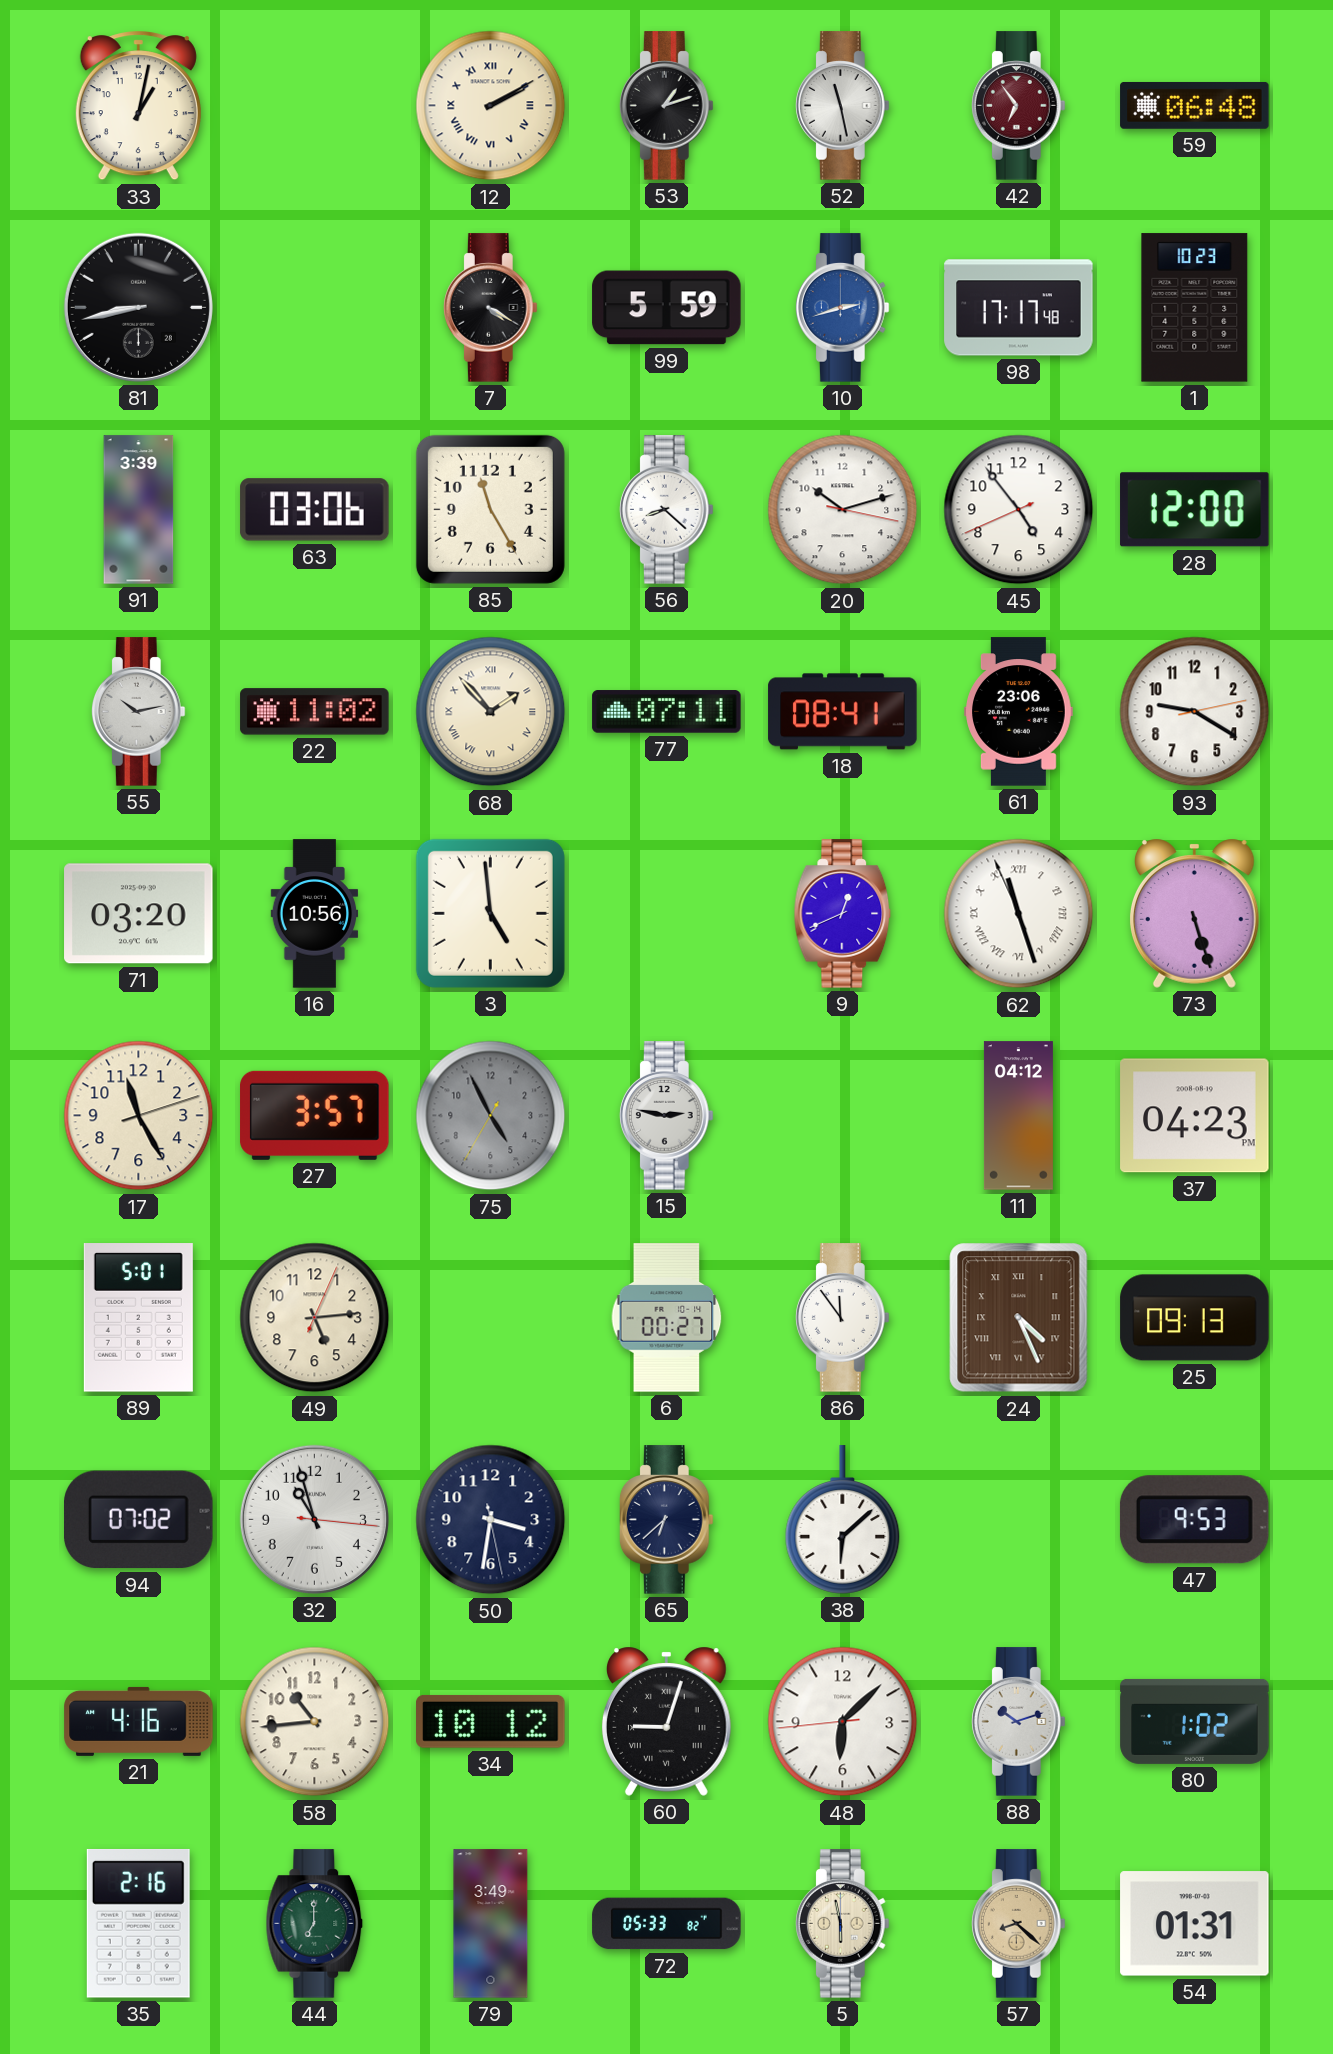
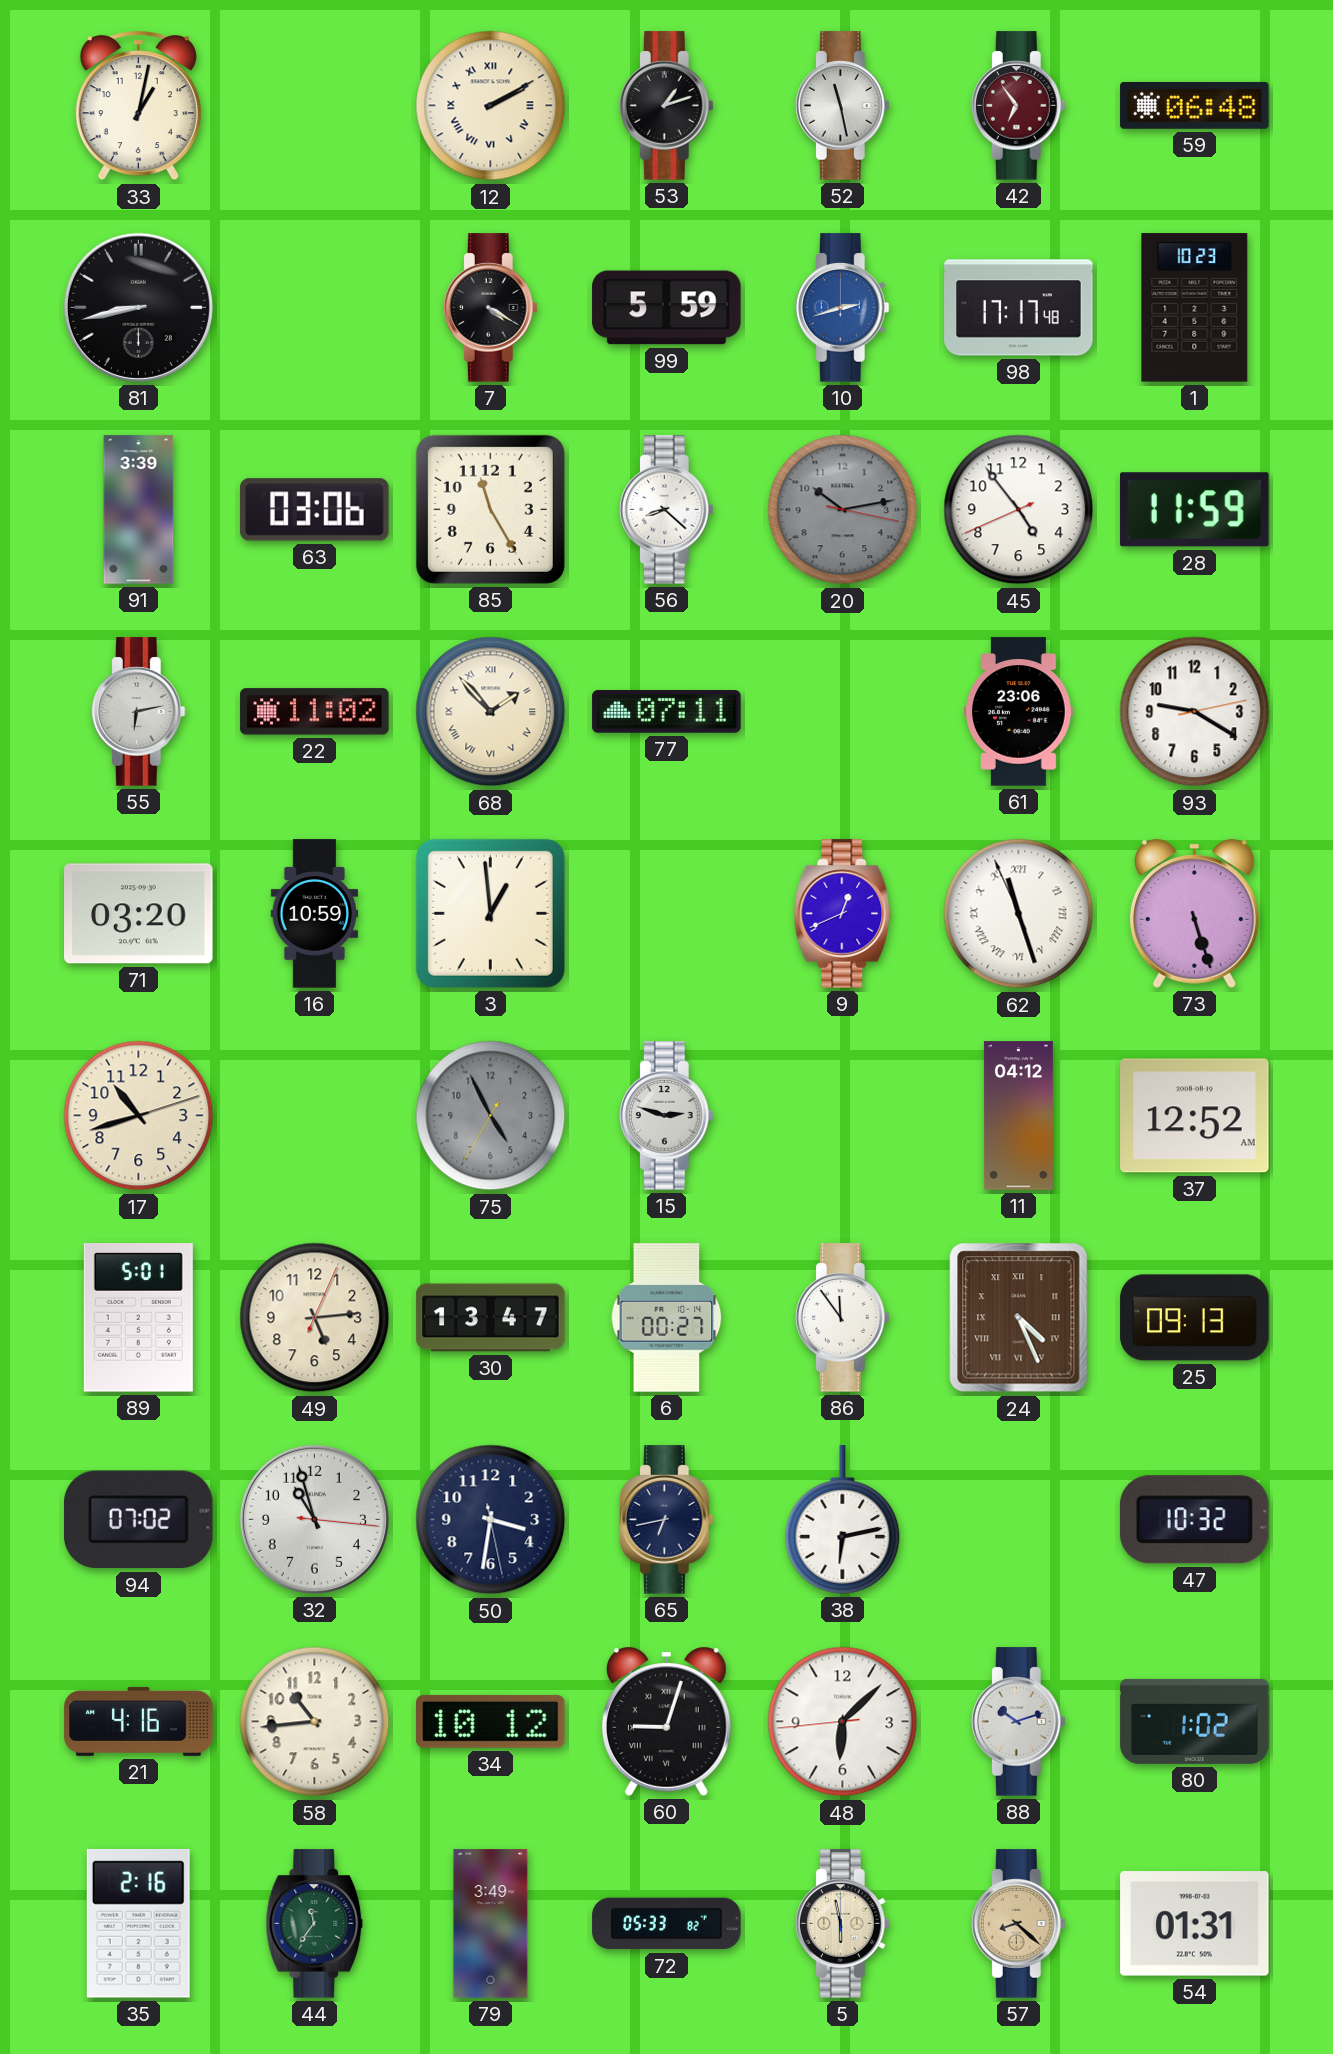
20: 10:12 -> 10:13 (843, 510)
20 dial: white -> grey (843, 510)
28: 12:00 -> 11:59 (1195, 510)
55: 10:13 -> 6:13 (138, 712)
18: 08:41 -> none (843, 712)
16: 10:56 -> 10:59 (315, 914)
3: 4:59 -> 12:59 (490, 913)
17: 11:25 -> 10:42 (139, 1116)
27: 3:57 -> none (315, 1115)
15: 2:47 -> 2:48 (666, 1116)
37: 04:23 -> 12:52 (1195, 1116)
30: none -> 13:47 (491, 1318)
65: 6:38 -> 6:43 (666, 1520)
38: 6:08 -> 6:13 (843, 1520)
47: 9:53 -> 10:32 (1194, 1520)
44: 7:00 -> 11:36 (315, 1924)
